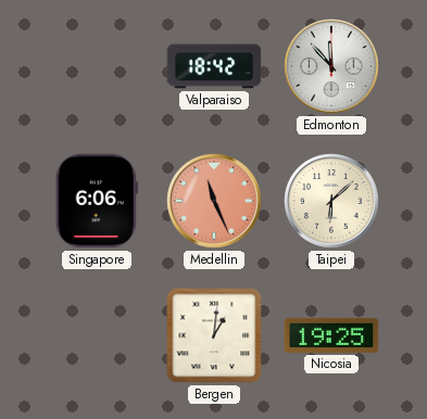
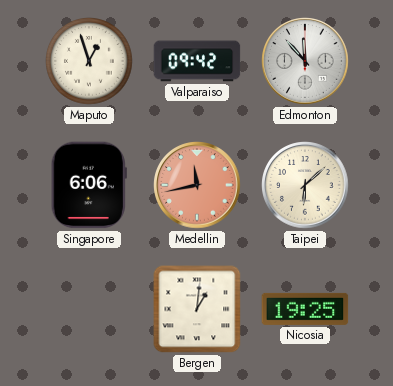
Maputo: none -> 12:57 (90, 62)
Valparaiso: 18:42 -> 09:42 (197, 61)
Medellin: 11:26 -> 11:43 (197, 185)
